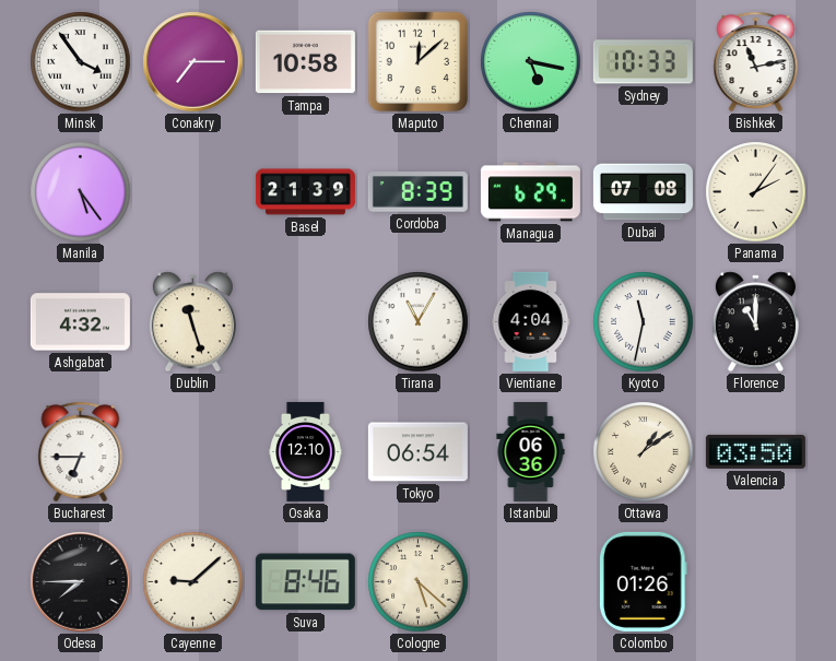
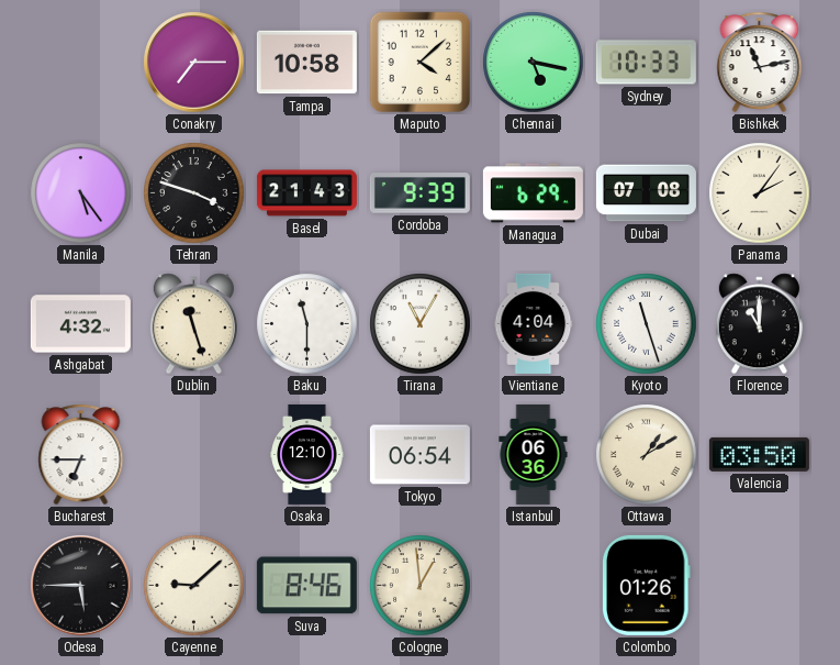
Minsk: 3:54 -> none (81, 62)
Maputo: 12:08 -> 4:08 (421, 63)
Tehran: none -> 3:48 (194, 193)
Basel: 21:39 -> 21:43 (306, 193)
Cordoba: 8:39 -> 9:39 (419, 193)
Baku: none -> 11:30 (307, 324)
Kyoto: 11:32 -> 11:27 (647, 324)
Ottawa: 1:09 -> 1:10 (647, 455)
Odesa: 7:45 -> 5:45 (81, 586)
Cologne: 5:22 -> 12:59 (421, 586)
